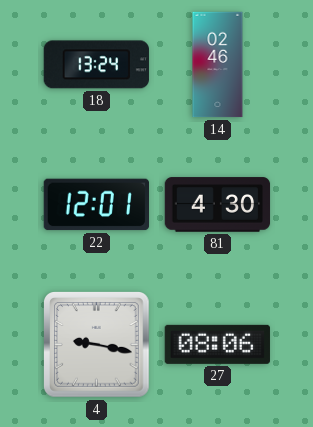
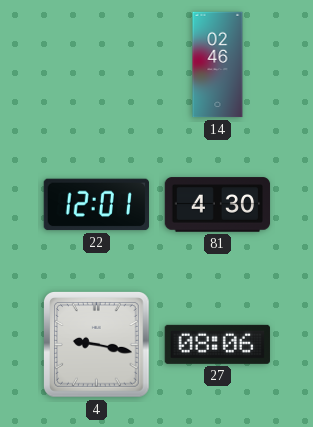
18: 13:24 -> none (96, 65)
